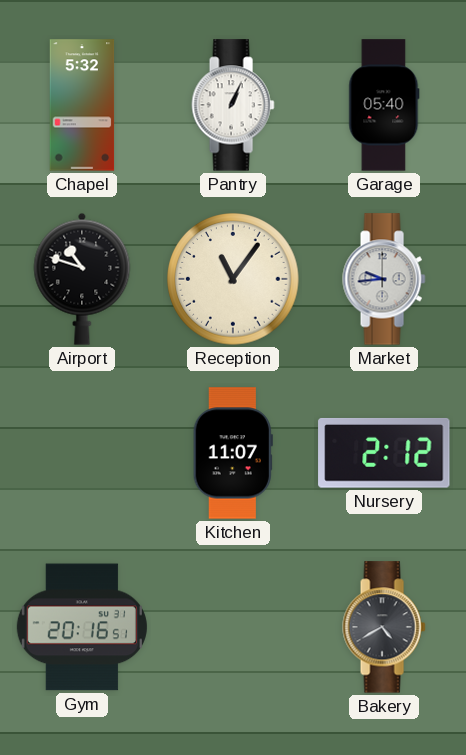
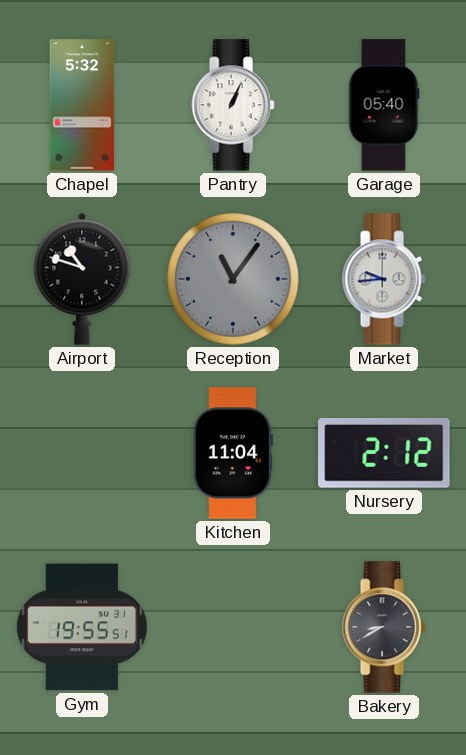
Reception dial: cream -> grey (233, 279)
Kitchen: 11:07 -> 11:04 (233, 453)
Gym: 20:16 -> 19:55 (82, 627)
Bakery: 4:40 -> 8:40 (384, 627)
